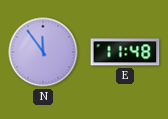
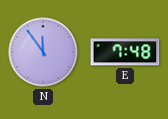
E: 11:48 -> 7:48 (125, 52)
